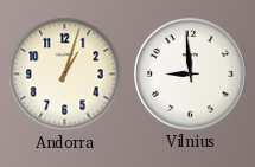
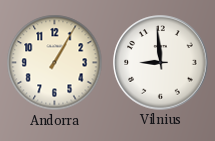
Andorra: 1:03 -> 1:05 (55, 63)
